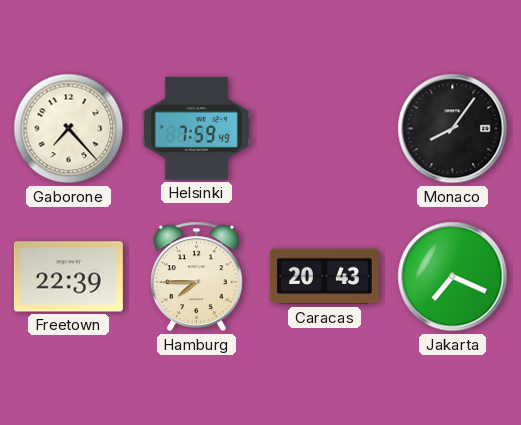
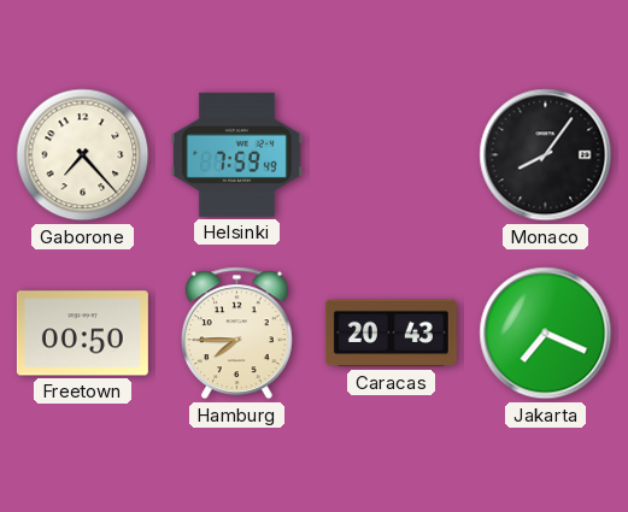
Freetown: 22:39 -> 00:50 (82, 334)
